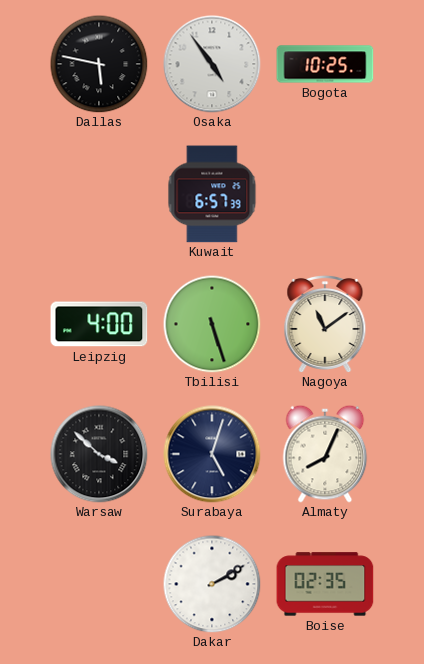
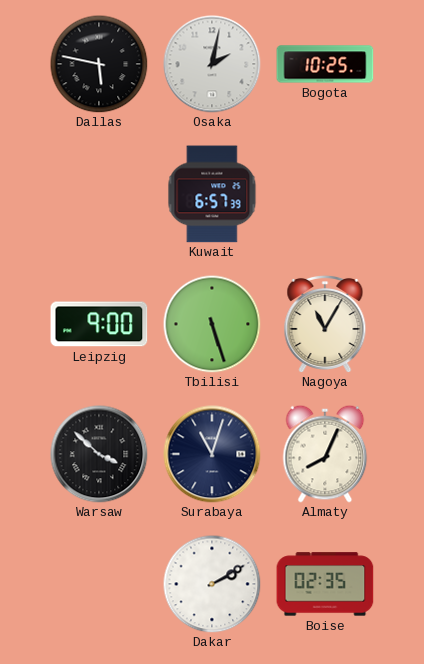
Osaka: 4:54 -> 2:02 (212, 64)
Leipzig: 4:00 -> 9:00 (99, 324)
Nagoya: 11:09 -> 11:05 (325, 323)
Surabaya: 5:03 -> 11:03 (212, 454)
